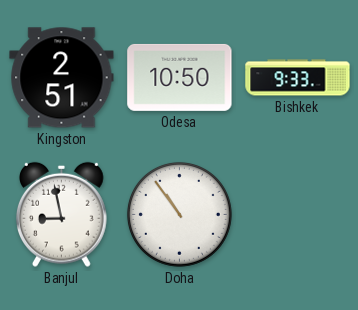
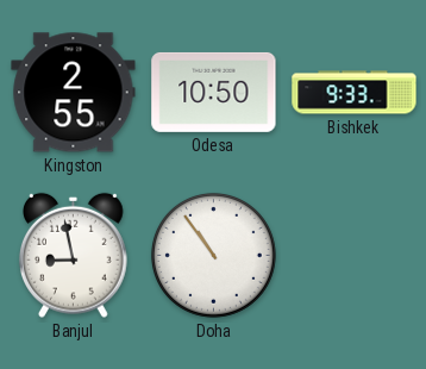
Kingston: 2:51 -> 2:55 (74, 93)
